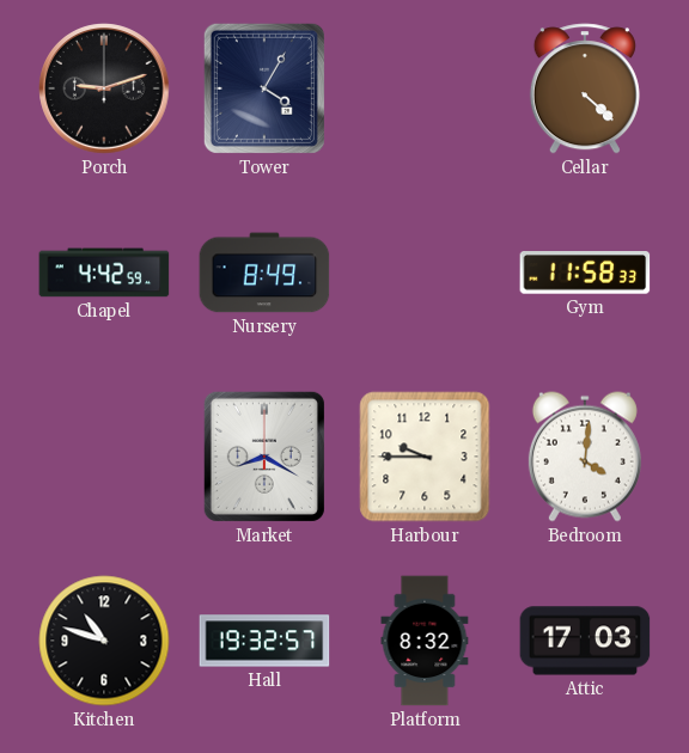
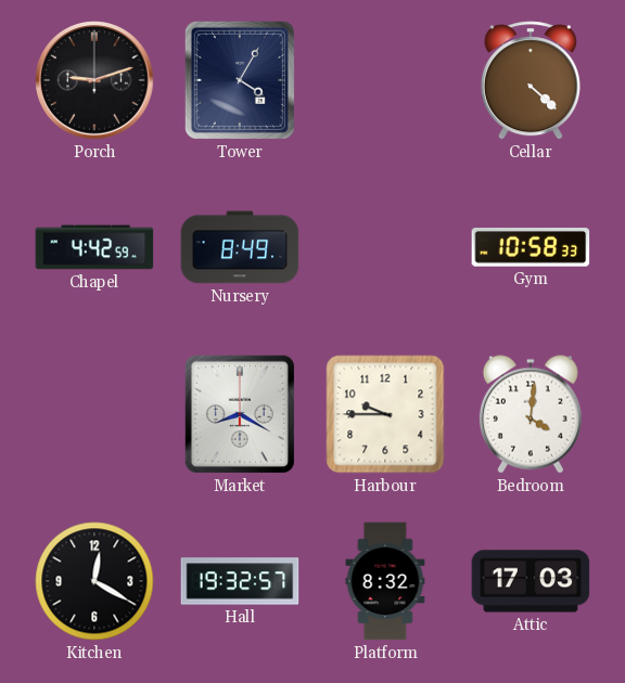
Gym: 11:58 -> 10:58 (531, 247)
Kitchen: 10:48 -> 12:20 (94, 581)
